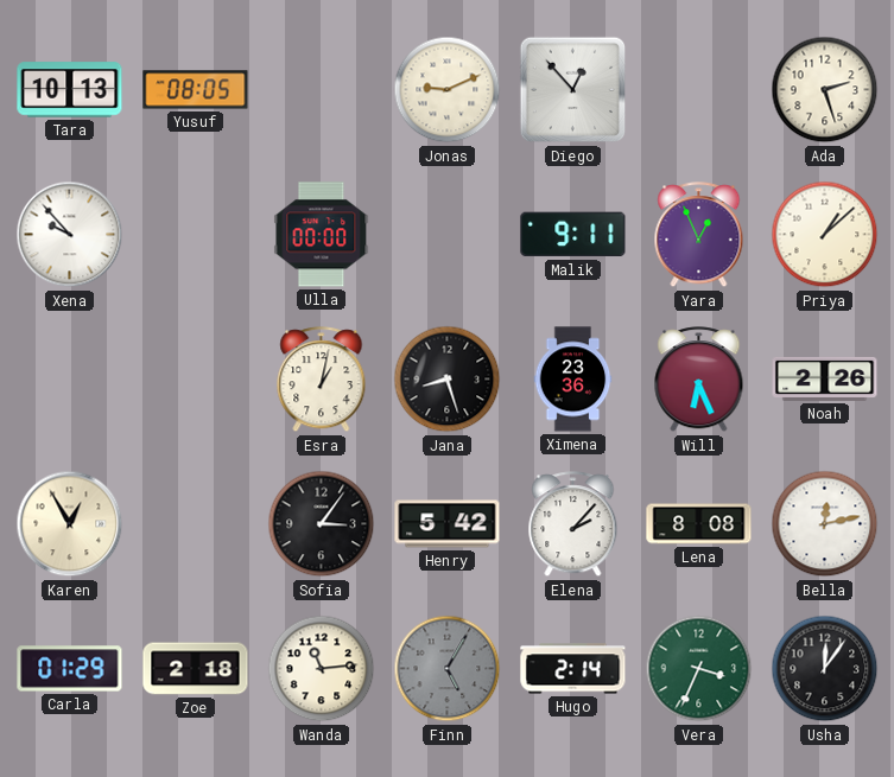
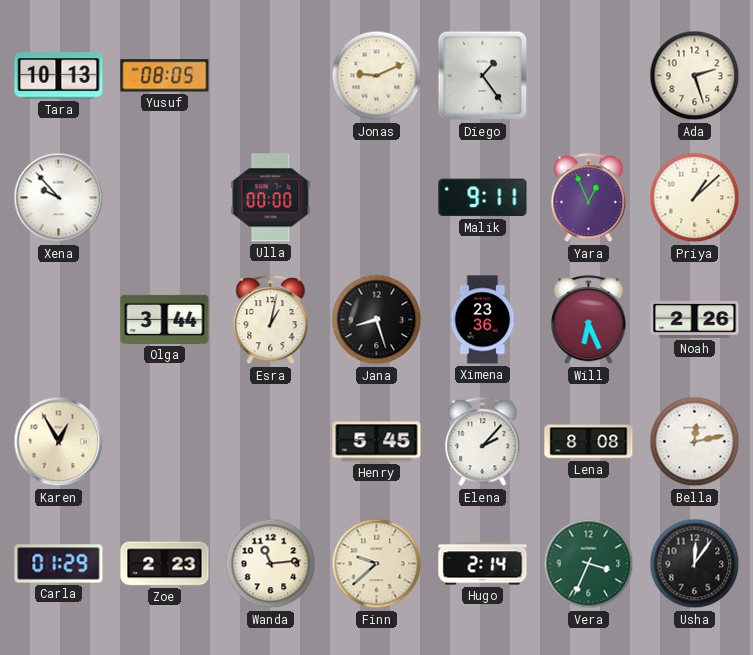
Diego: 12:53 -> 1:24 (483, 76)
Olga: none -> 3:44 (165, 319)
Sofia: 3:06 -> none (322, 524)
Henry: 5:42 -> 5:45 (377, 442)
Zoe: 2:18 -> 2:23 (165, 564)
Finn: 5:05 -> 9:38 (377, 564)
Finn dial: grey -> cream (377, 564)
